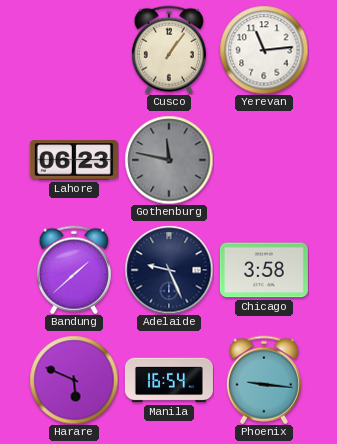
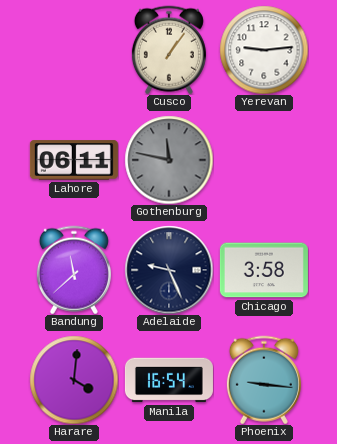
Yerevan: 11:14 -> 9:14 (264, 50)
Lahore: 06:23 -> 06:11 (74, 160)
Bandung: 1:38 -> 11:38 (74, 270)
Harare: 5:49 -> 4:01 (74, 380)
